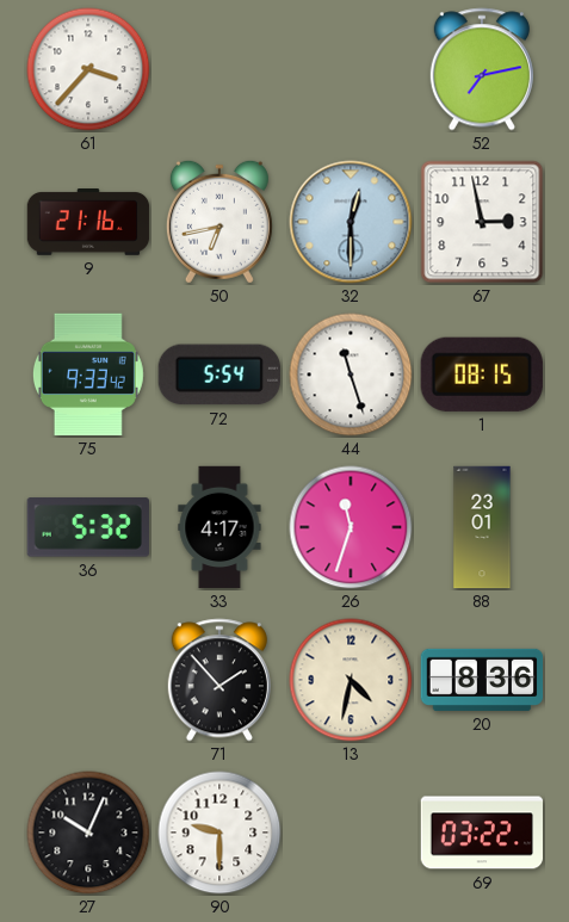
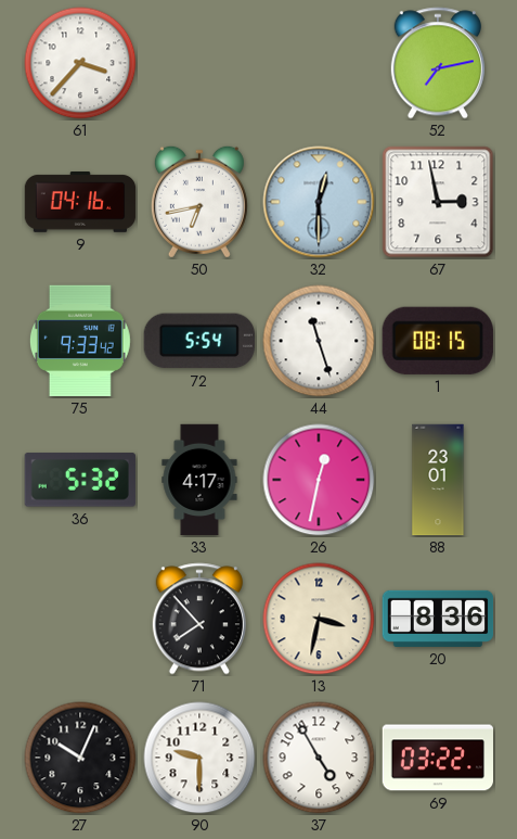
9: 21:16 -> 04:16 (80, 203)
26: 11:33 -> 12:32 (319, 480)
71: 1:53 -> 7:53 (199, 619)
13: 4:32 -> 3:32 (319, 619)
37: none -> 4:55 (319, 758)
